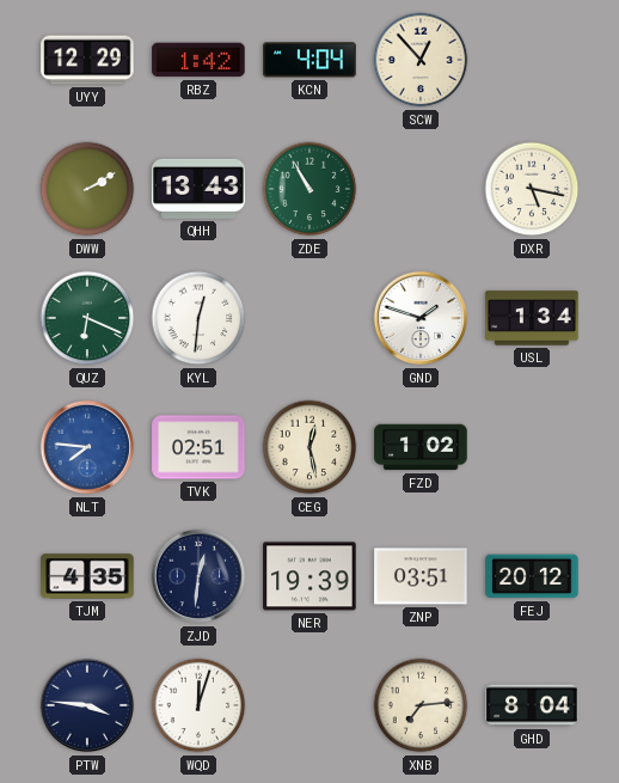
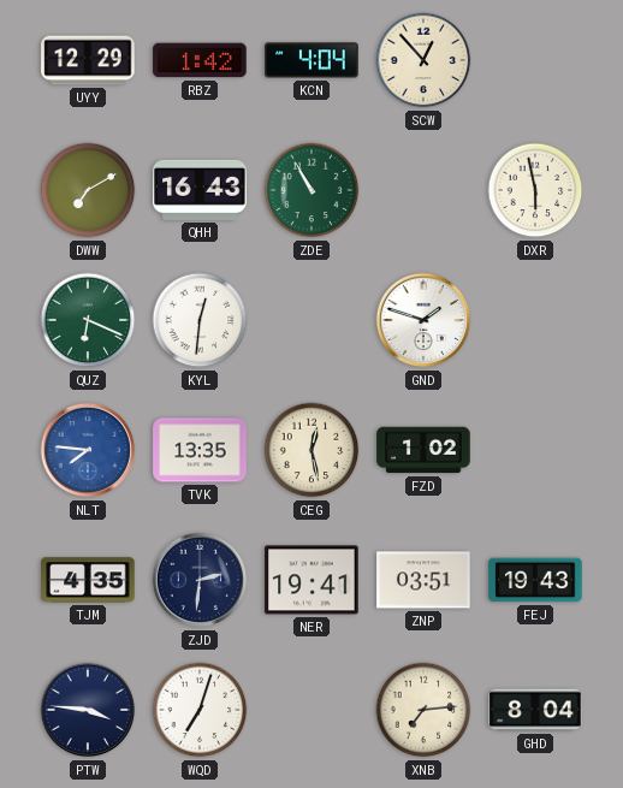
DWW: 2:10 -> 7:10 (88, 190)
QHH: 13:43 -> 16:43 (200, 190)
DXR: 5:17 -> 5:58 (535, 190)
USL: 1:34 -> none (532, 318)
TVK: 02:51 -> 13:35 (200, 450)
ZJD: 12:31 -> 2:31 (200, 580)
NER: 19:39 -> 19:41 (311, 580)
FEJ: 20:12 -> 19:43 (535, 580)
WQD: 12:03 -> 7:03 (200, 710)
